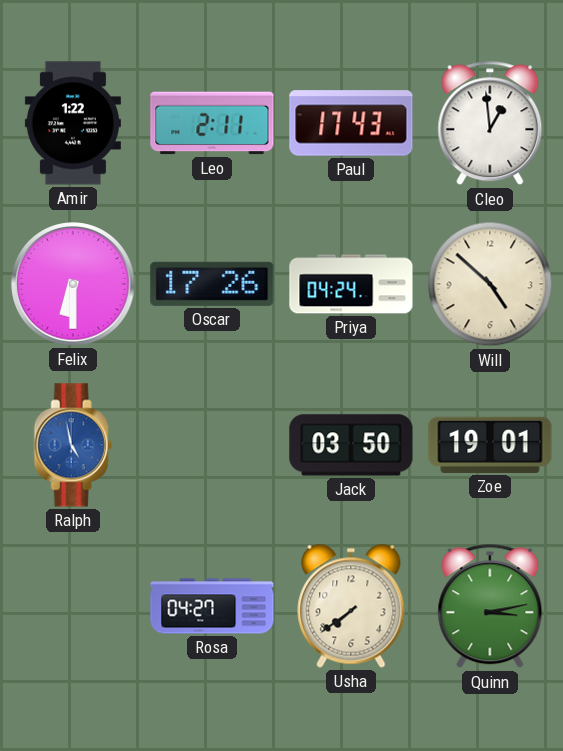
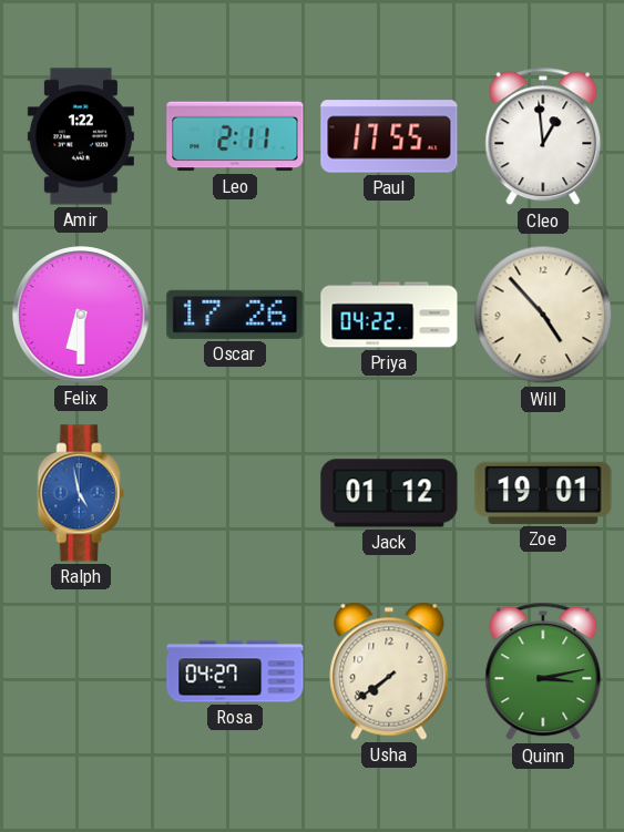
Paul: 17:43 -> 17:55 (389, 136)
Priya: 04:24 -> 04:22 (389, 315)
Will: 4:52 -> 4:53 (543, 315)
Jack: 03:50 -> 01:12 (389, 493)
